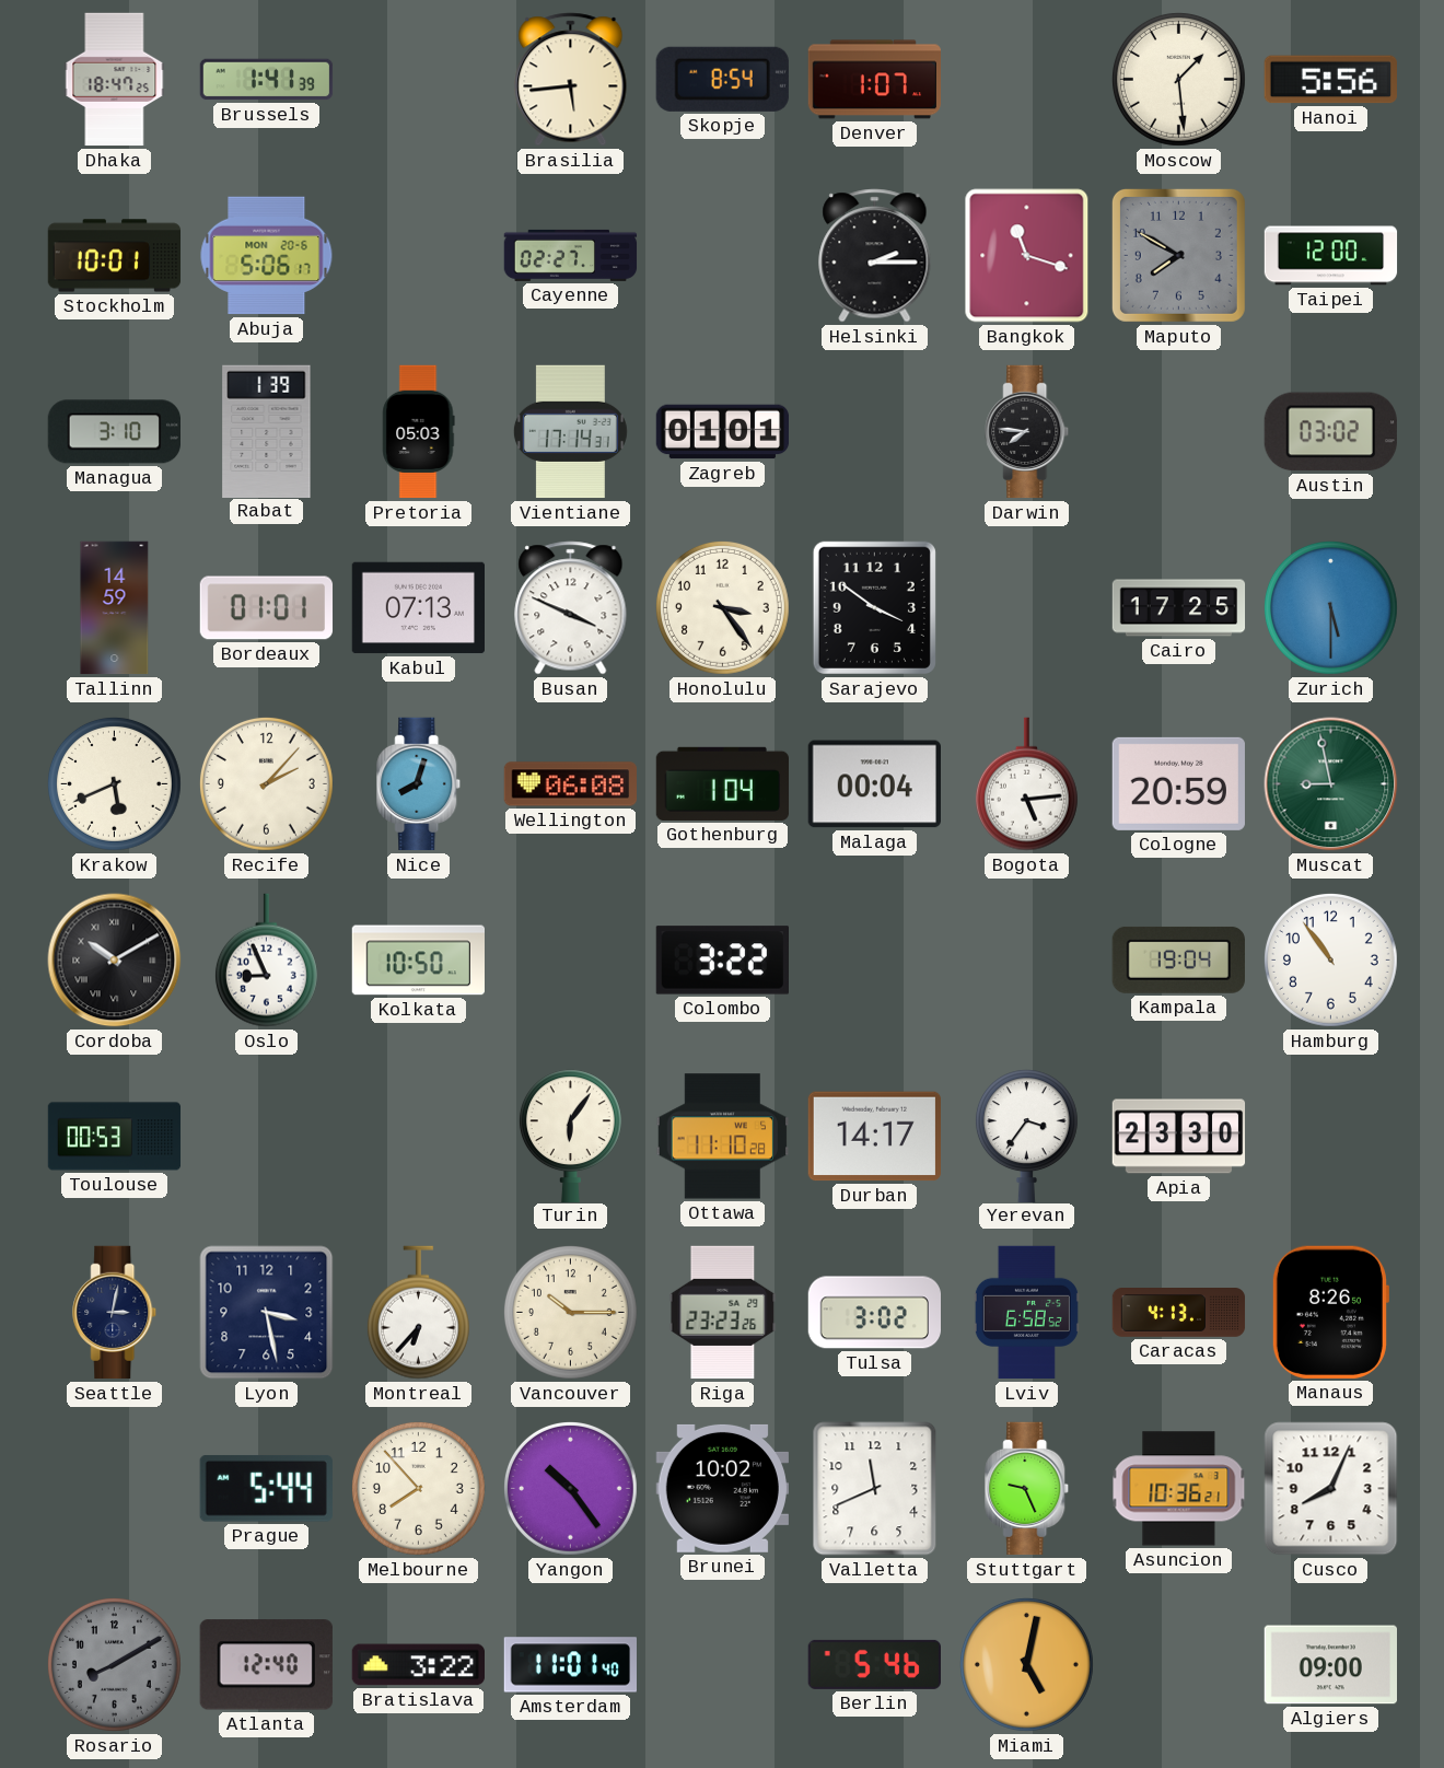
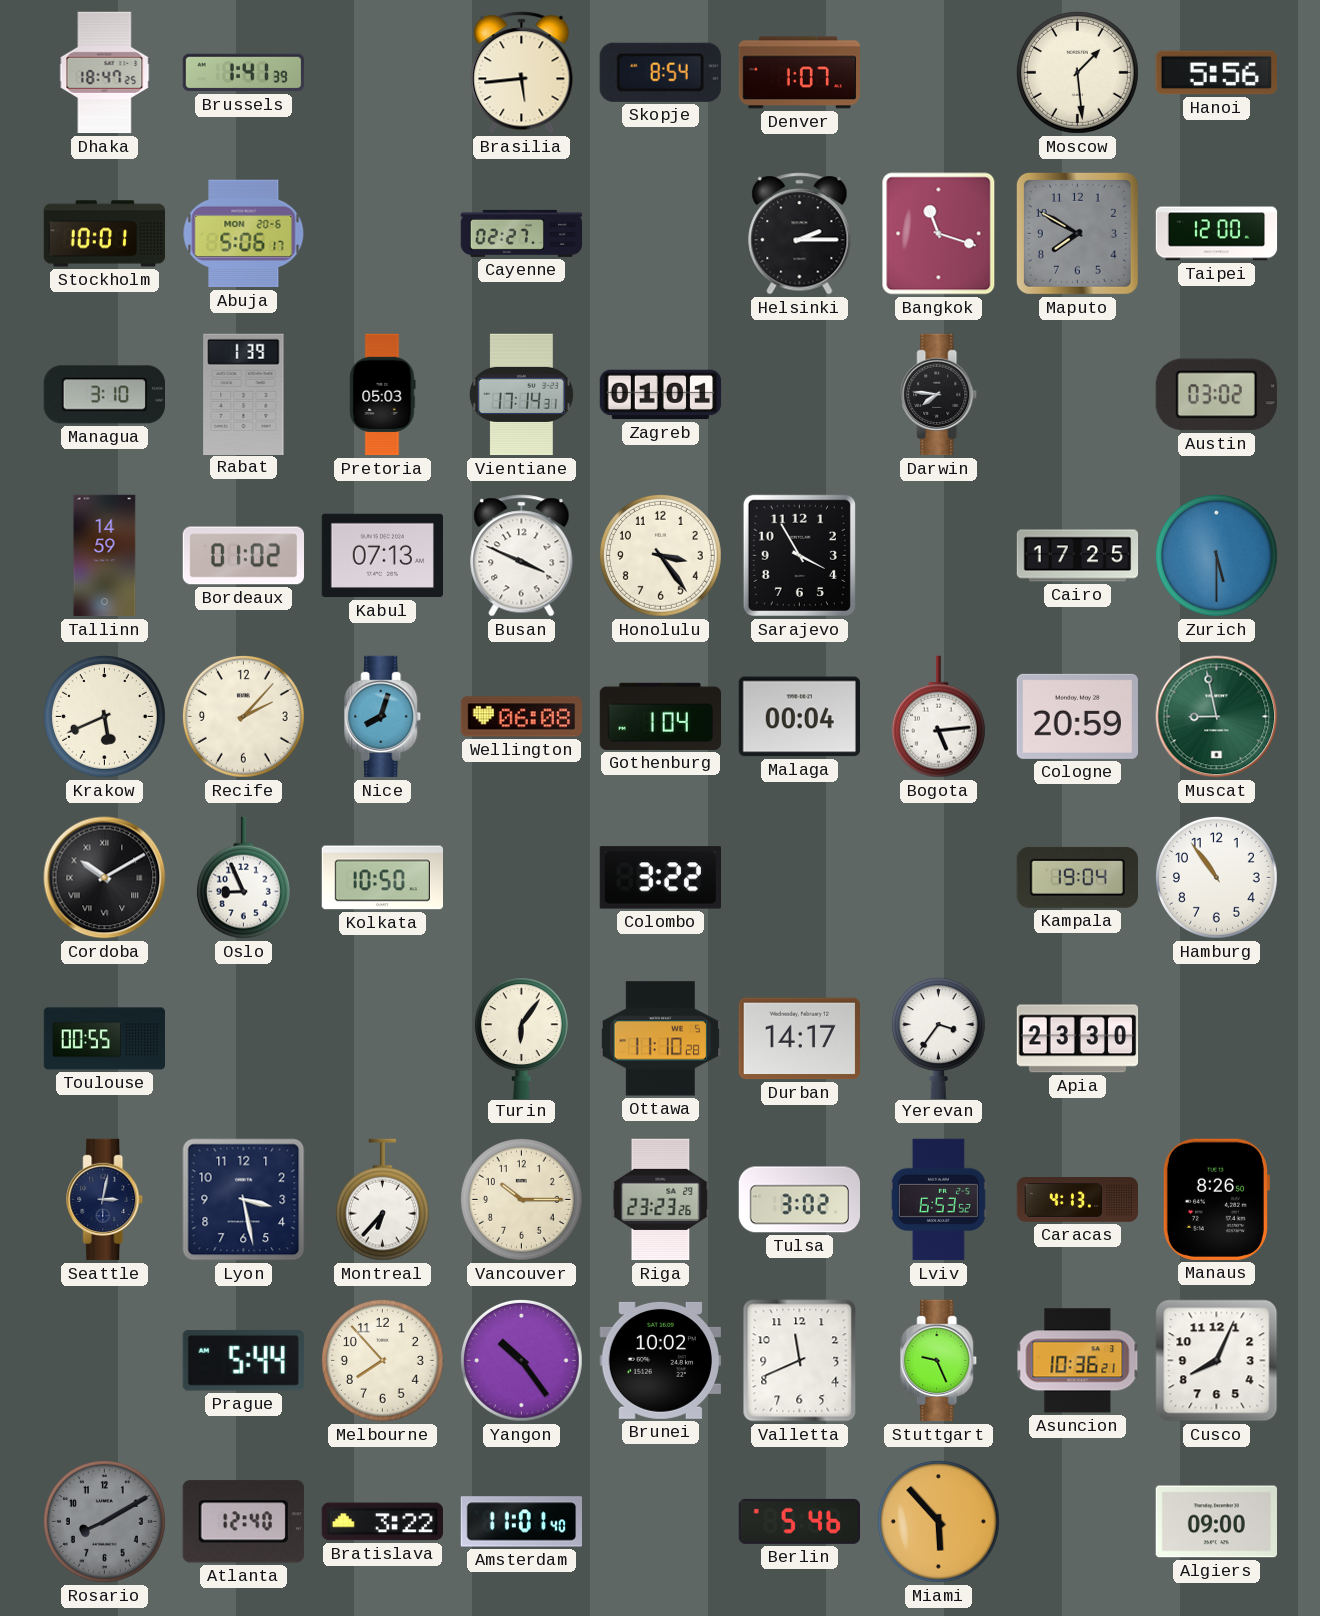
Bordeaux: 01:01 -> 01:02 (244, 556)
Sarajevo: 3:51 -> 3:55 (799, 555)
Toulouse: 00:53 -> 00:55 (105, 1039)
Lviv: 6:58 -> 6:53 (938, 1200)
Miami: 5:02 -> 5:53 (938, 1521)
